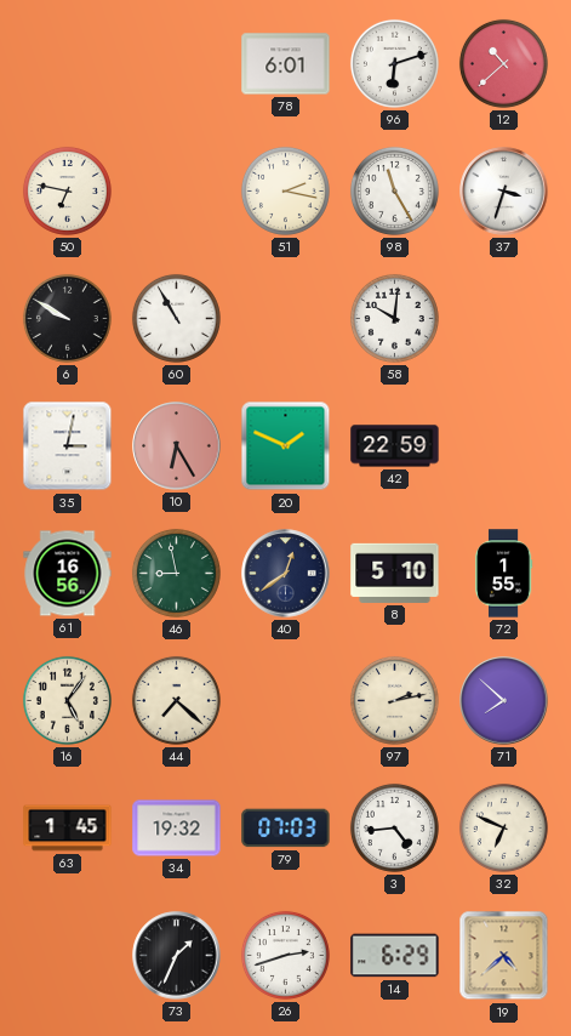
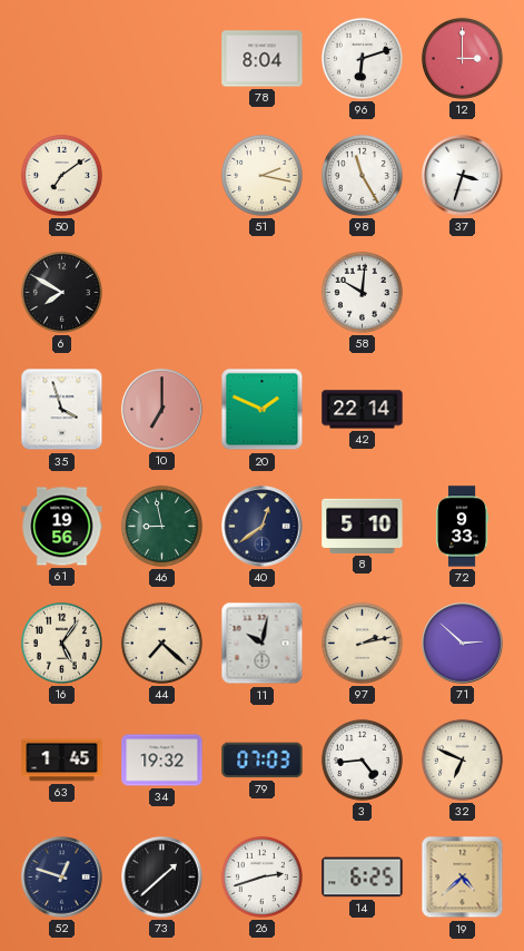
78: 6:01 -> 8:04 (263, 59)
12: 10:38 -> 3:00 (462, 58)
50: 6:47 -> 7:09 (61, 175)
6: 9:50 -> 7:50 (61, 292)
60: 10:55 -> none (176, 318)
35: 3:02 -> 3:57 (62, 410)
10: 6:25 -> 7:00 (162, 410)
42: 22:59 -> 22:14 (363, 410)
61: 16:56 -> 19:56 (62, 527)
72: 1:55 -> 9:33 (462, 527)
11: none -> 10:02 (263, 644)
71: 7:52 -> 2:52 (463, 644)
52: none -> 12:48 (62, 878)
73: 1:34 -> 1:38 (162, 878)
14: 6:29 -> 6:25 (363, 878)
